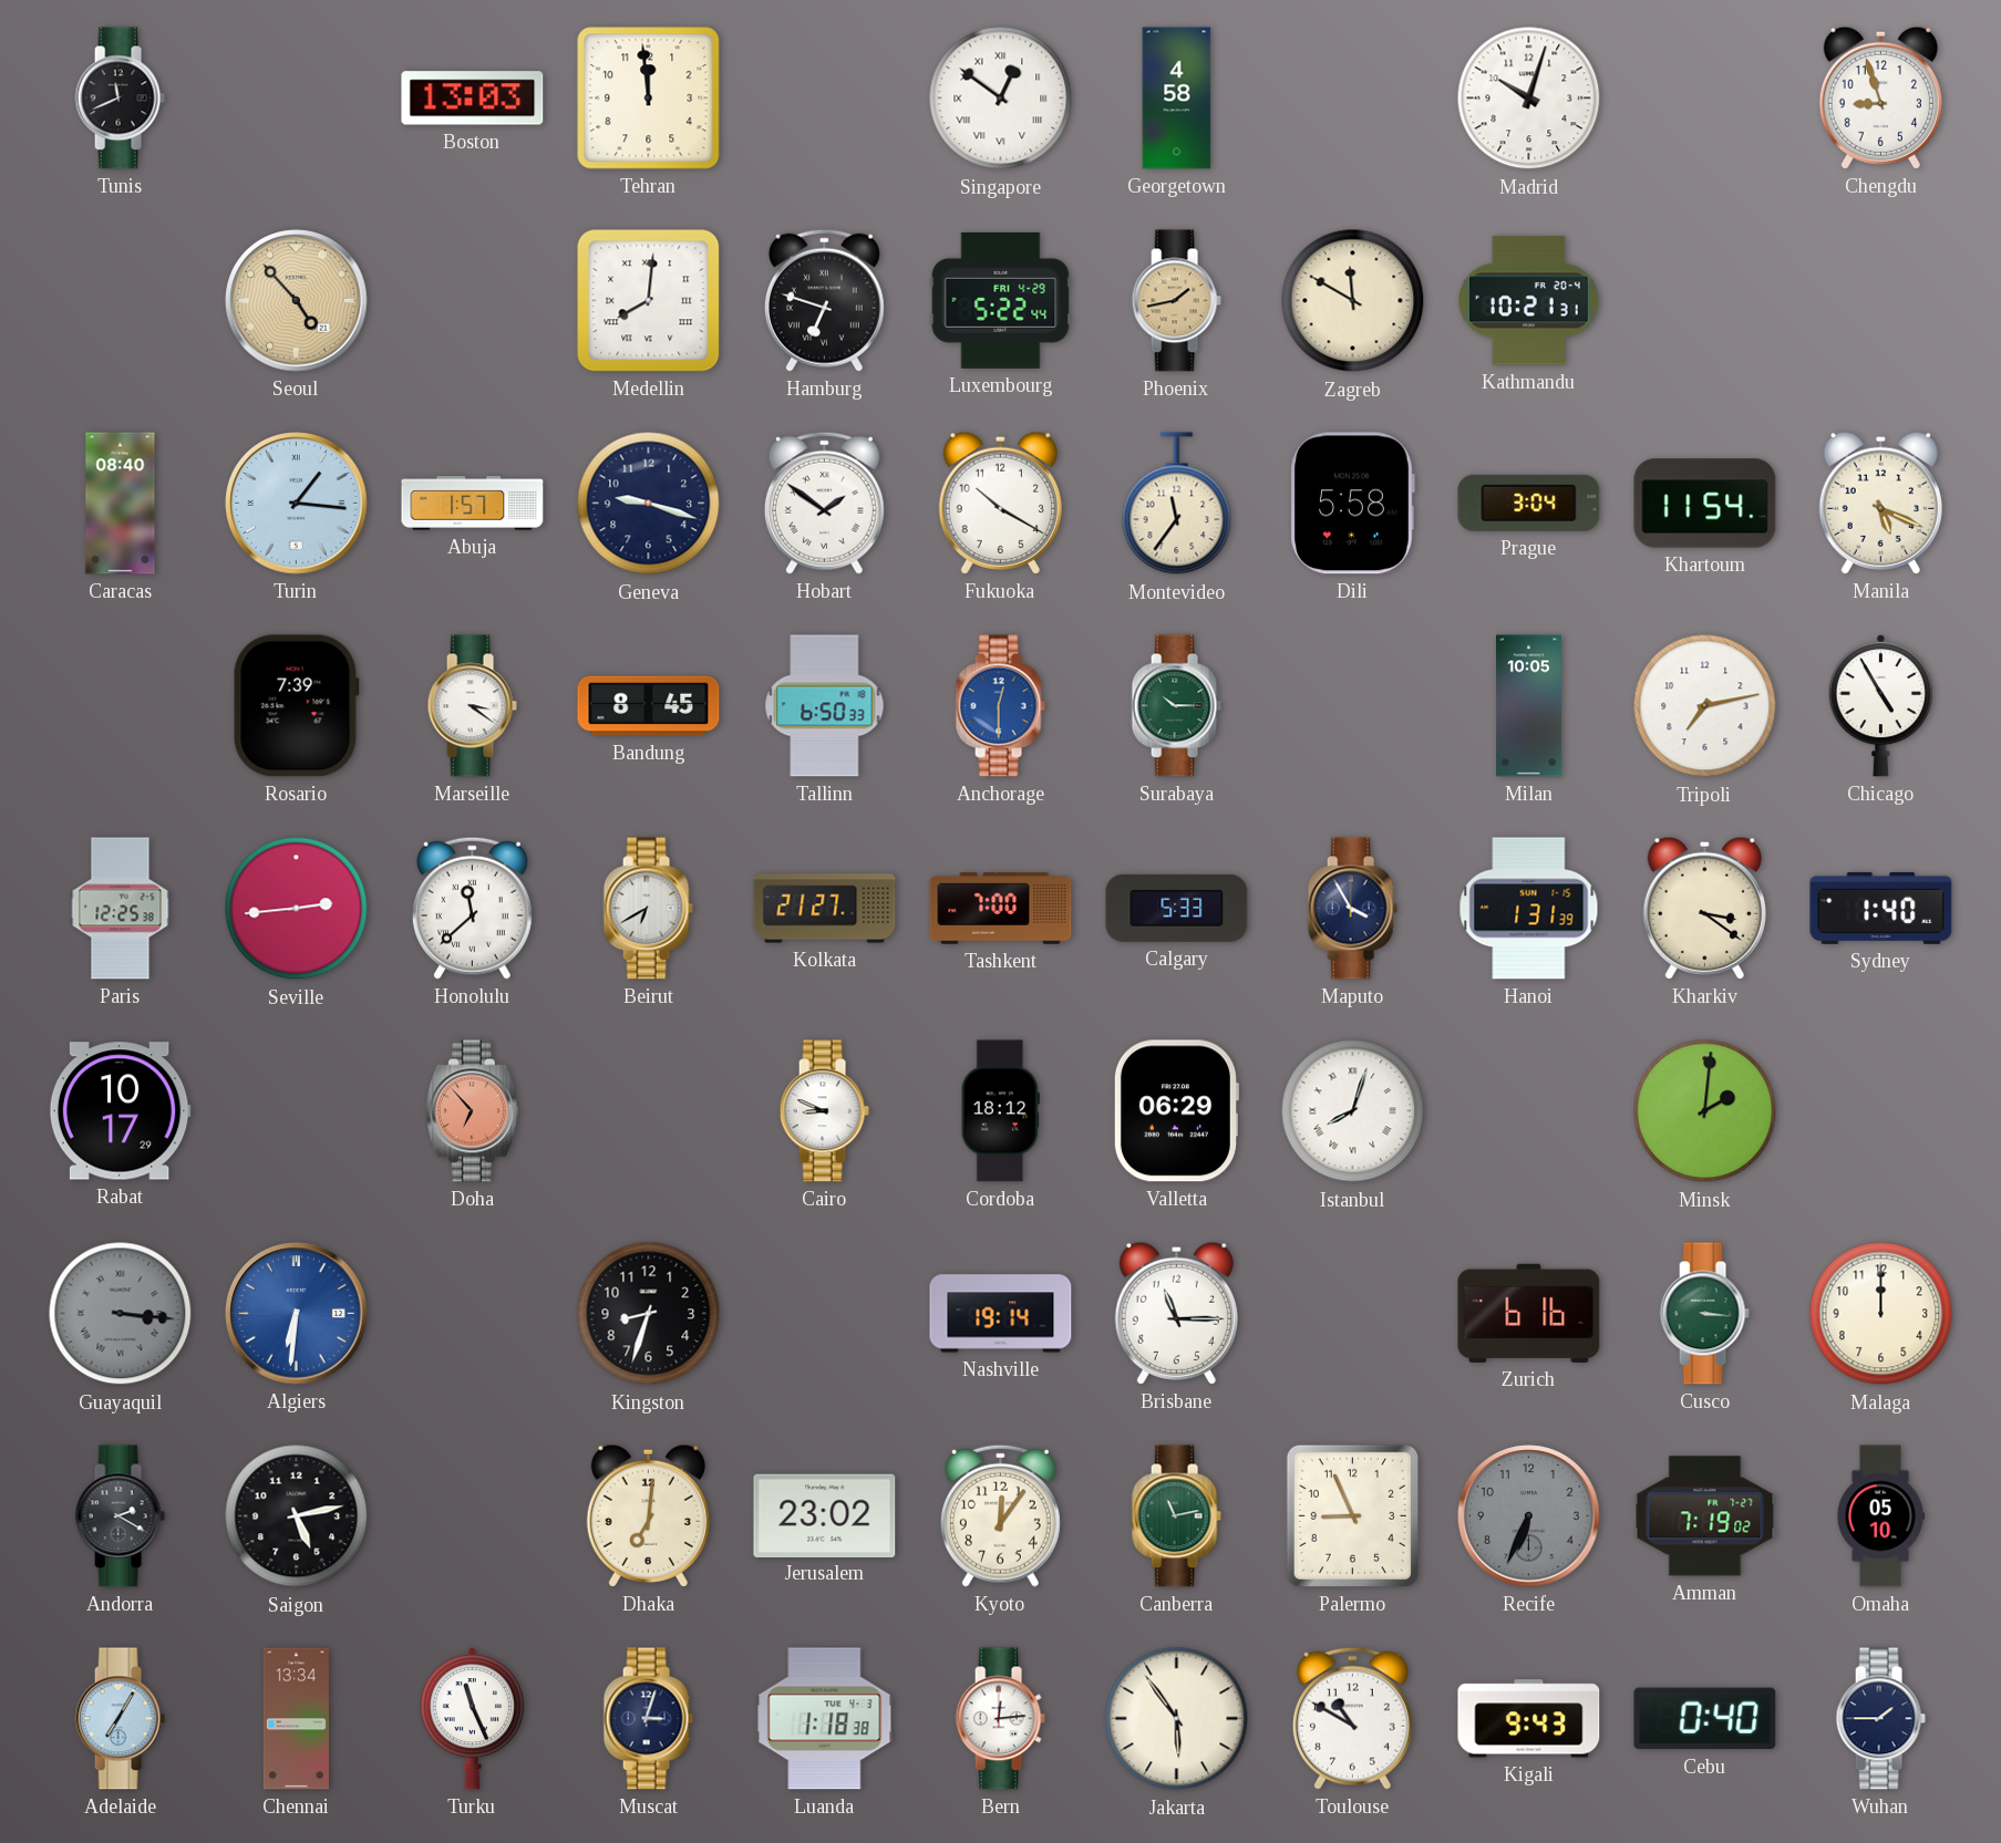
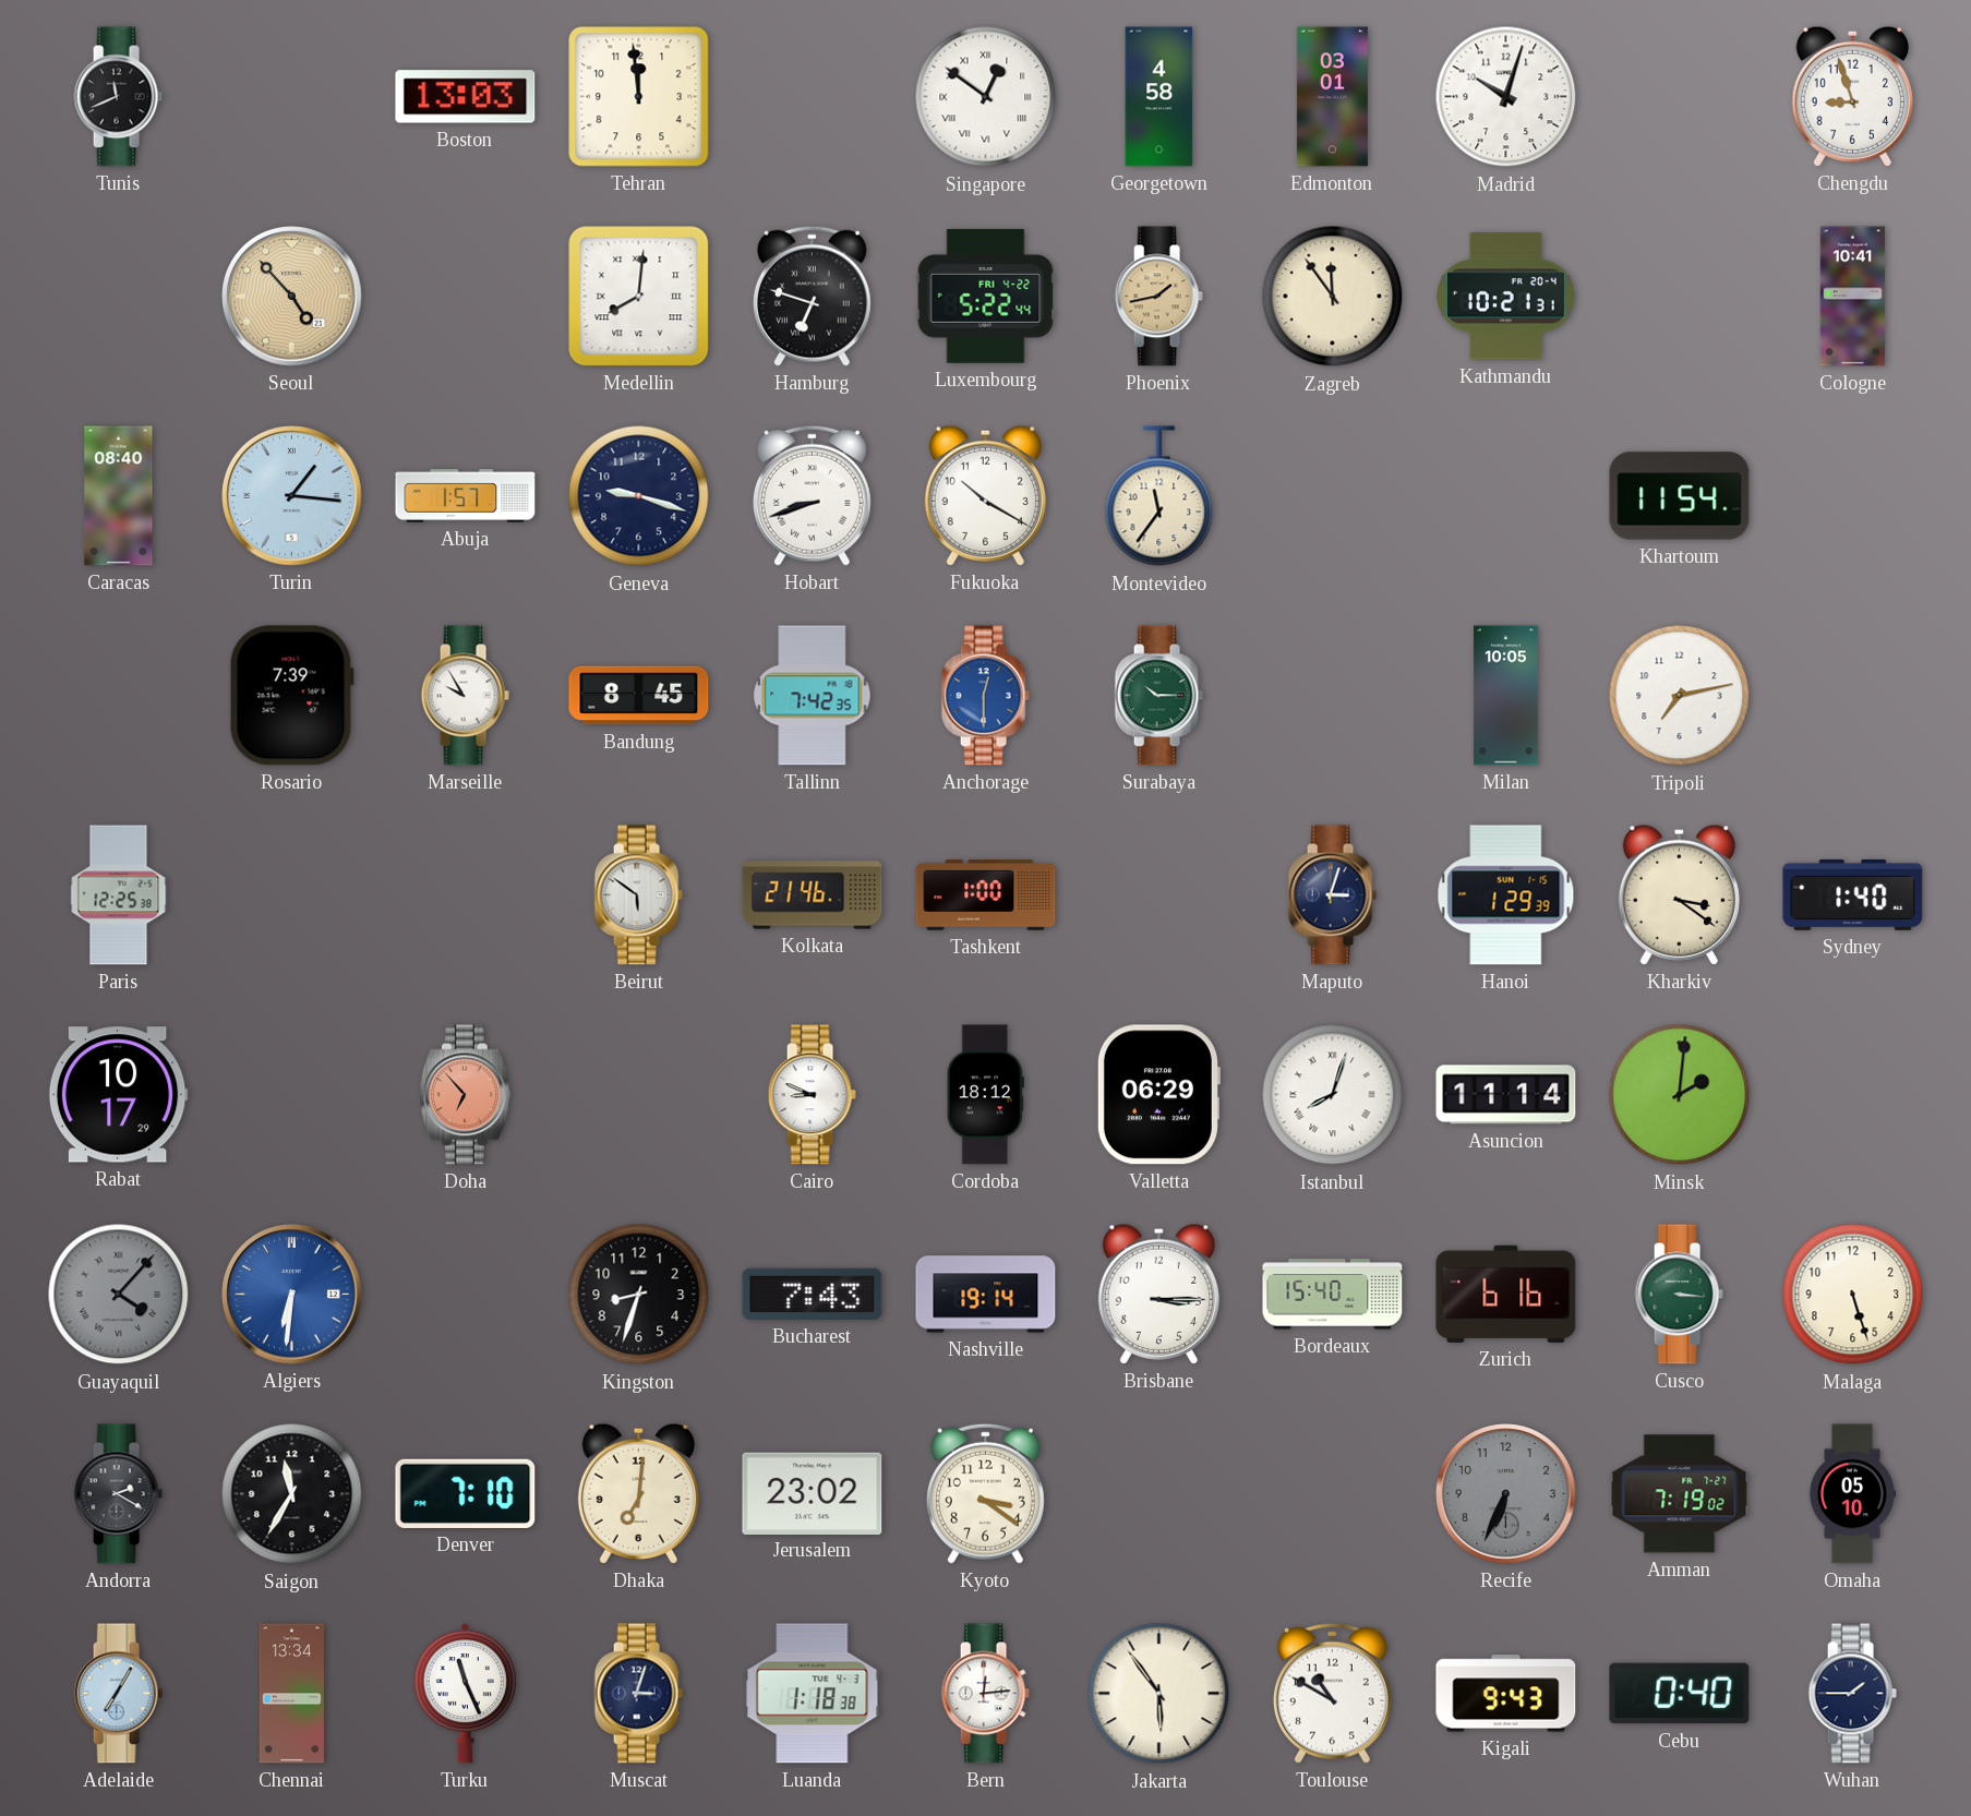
Edmonton: none -> 03:01 (1332, 97)
Luxembourg date: FRI 4-29 -> FRI 4-22 (986, 296)
Zagreb: 11:50 -> 11:54 (1333, 297)
Cologne: none -> 10:41 (1853, 297)
Hobart: 1:51 -> 8:42 (812, 495)
Dili: 5:58 -> none (1352, 504)
Prague: 3:04 -> none (1529, 503)
Manila: 5:19 -> none (1880, 503)
Marseille: 3:21 -> 9:55 (465, 696)
Tallinn: 6:50 -> 7:42 (813, 696)
Chicago: 4:55 -> none (1880, 705)
Seville: 2:44 -> none (297, 909)
Honolulu: 11:38 -> none (472, 908)
Beirut: 6:40 -> 5:51 (638, 895)
Kolkata: 21:27 -> 21:46 (813, 895)
Tashkent: 7:00 -> 1:00 (986, 895)
Calgary: 5:33 -> none (1177, 908)
Maputo: 3:55 -> 3:03 (1332, 895)
Hanoi: 1:31 -> 1:29 (1506, 895)
Asuncion: none -> 11:14 (1506, 1095)
Guayaquil: 3:16 -> 4:07 (119, 1295)
Bucharest: none -> 7:43 (813, 1294)
Brisbane: 11:15 -> 3:15 (1158, 1294)
Bordeaux: none -> 15:40 (1333, 1295)
Malaga: 12:00 -> 5:27 (1853, 1295)
Saigon: 5:13 -> 11:35 (292, 1494)
Denver: none -> 7:10 (466, 1493)
Kyoto: 12:06 -> 3:21 (985, 1493)
Canberra: 11:13 -> none (1176, 1516)
Palermo: 8:56 -> none (1352, 1515)
